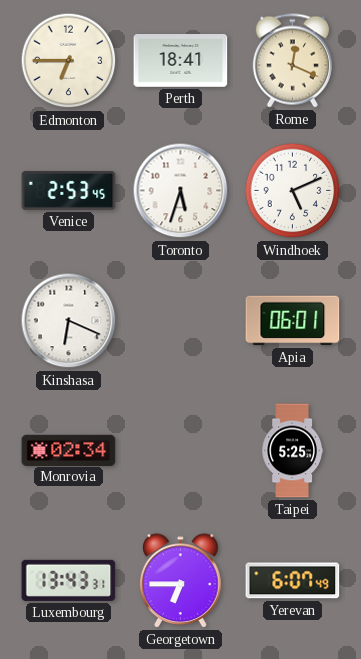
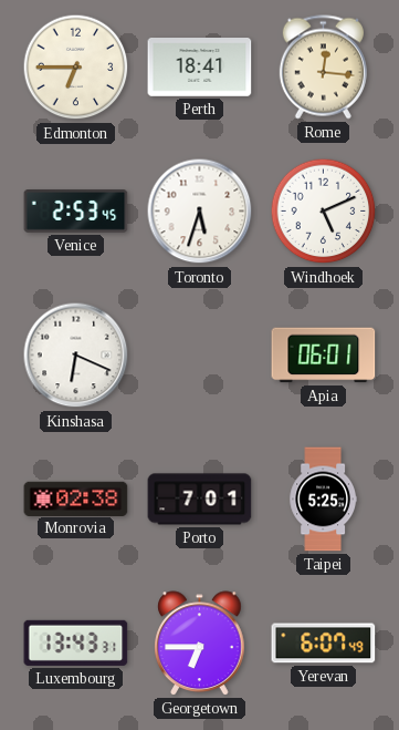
Rome: 12:19 -> 12:16 (323, 68)
Monrovia: 02:34 -> 02:38 (76, 498)
Porto: none -> 7:01 (200, 500)
